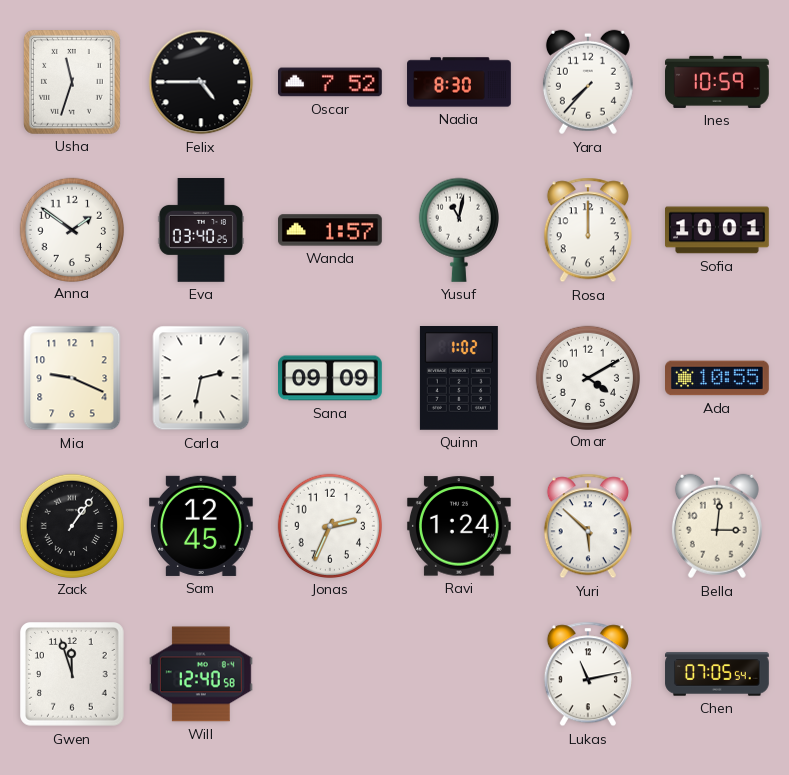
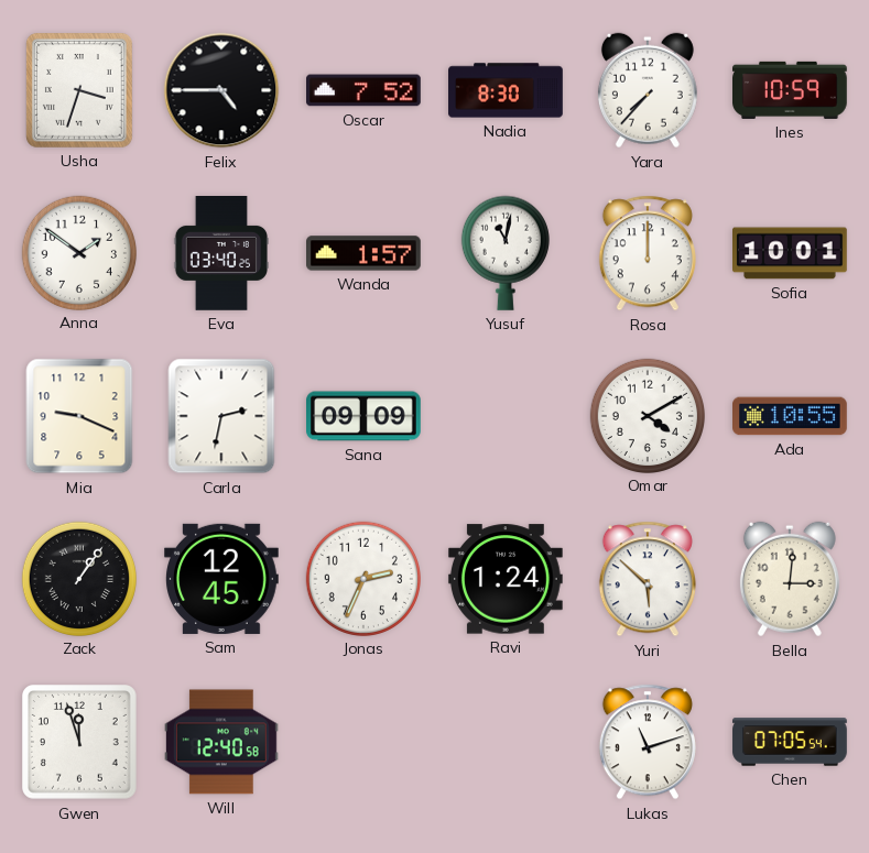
Usha: 11:33 -> 3:33 (79, 91)
Quinn: 1:02 -> none (459, 379)
Lukas: 11:13 -> 11:12 (648, 742)
